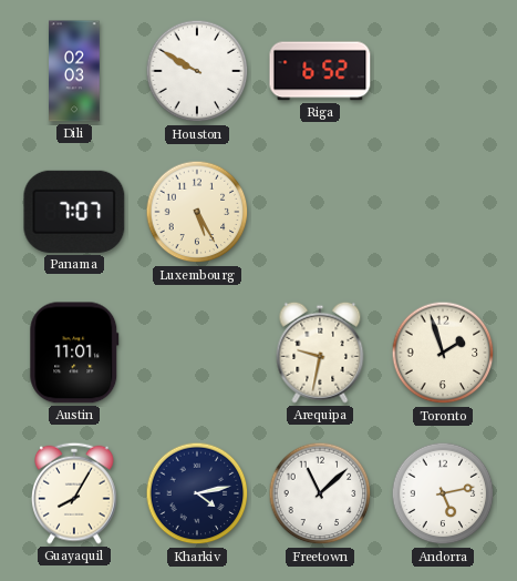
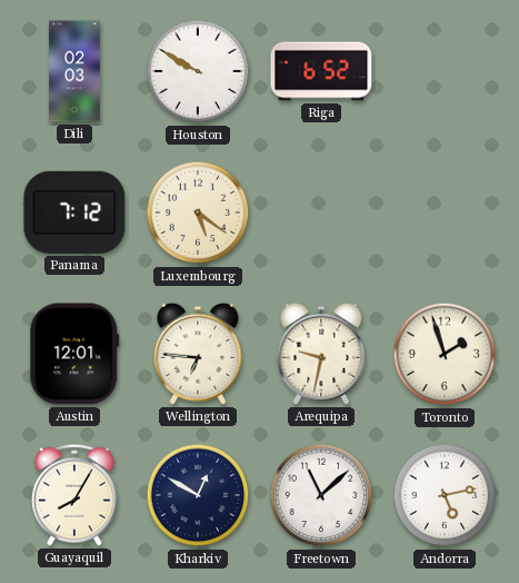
Panama: 7:07 -> 7:12 (74, 213)
Luxembourg: 5:25 -> 5:21 (198, 213)
Austin: 11:01 -> 12:01 (74, 354)
Wellington: none -> 6:46 (198, 354)
Kharkiv: 4:13 -> 12:50 (198, 495)
